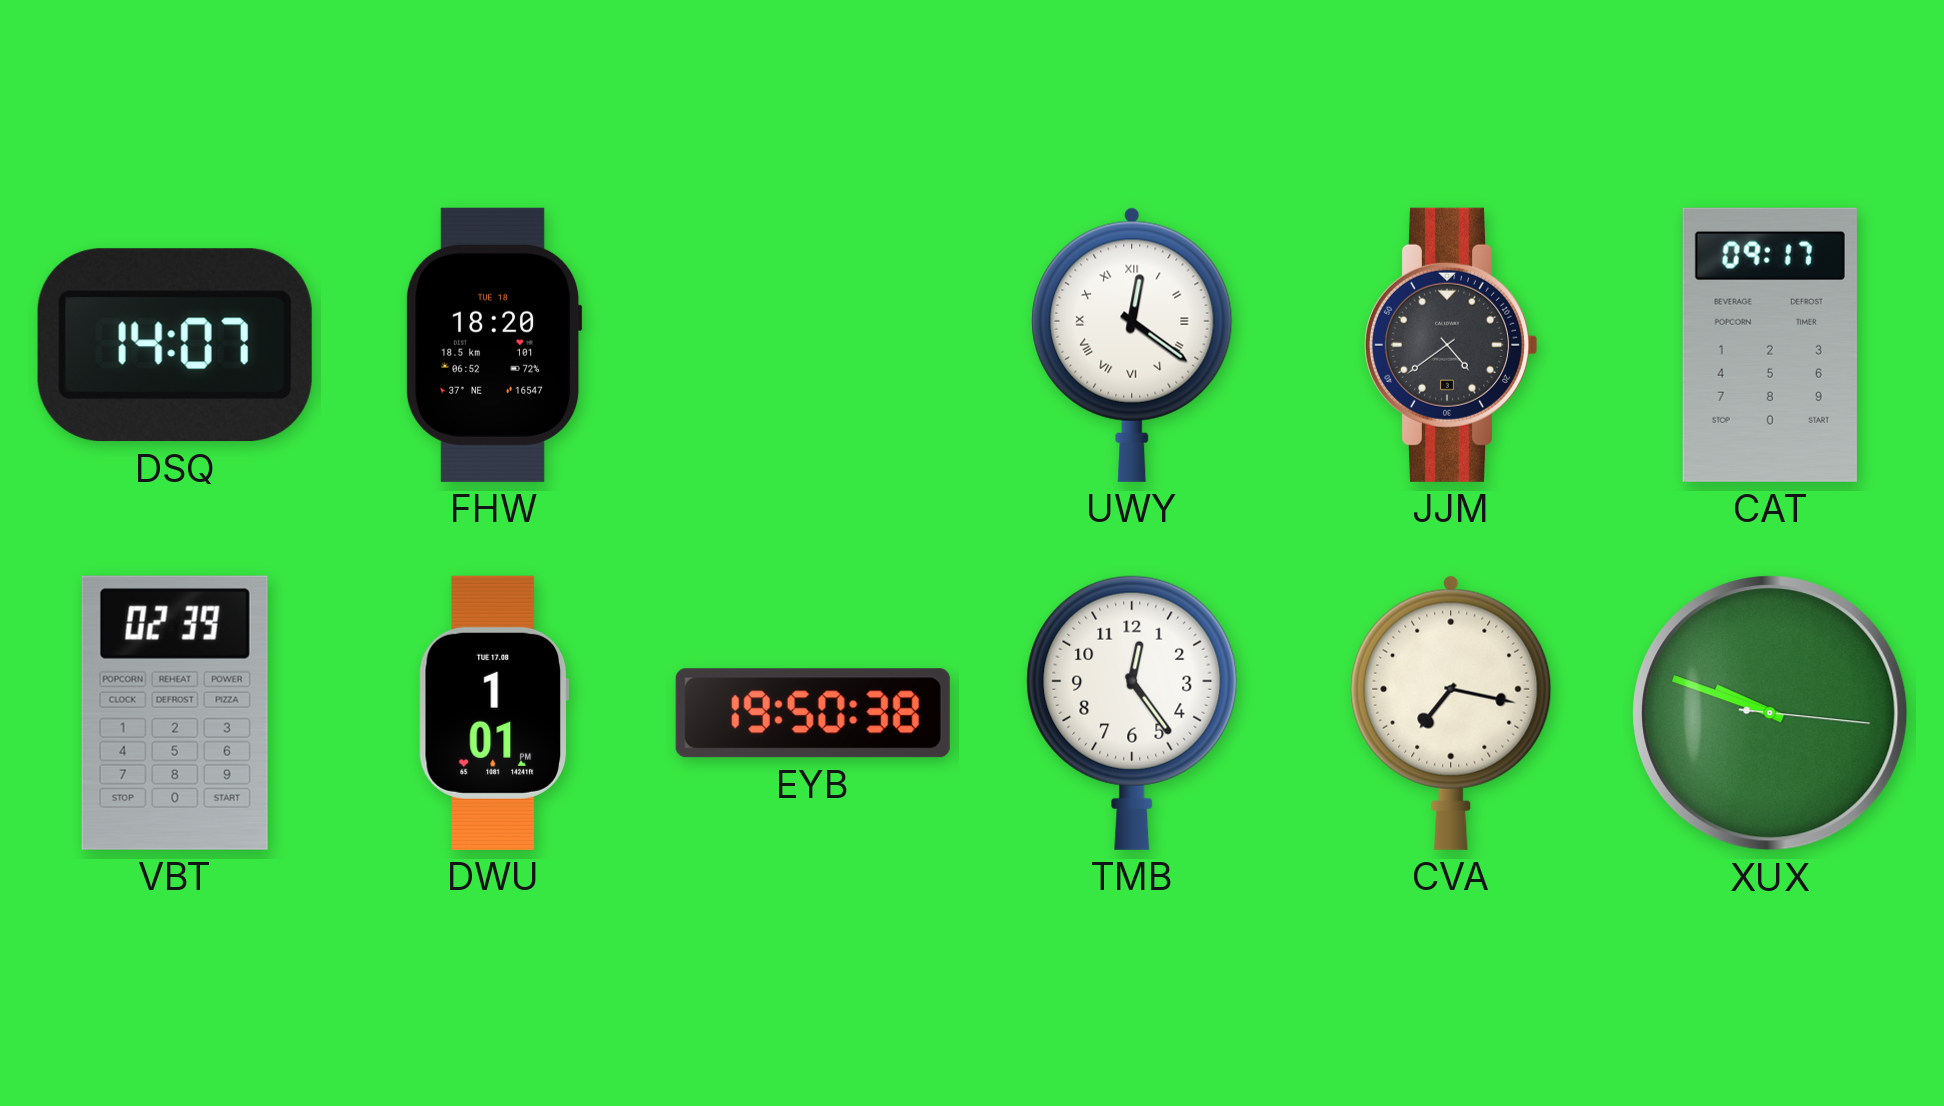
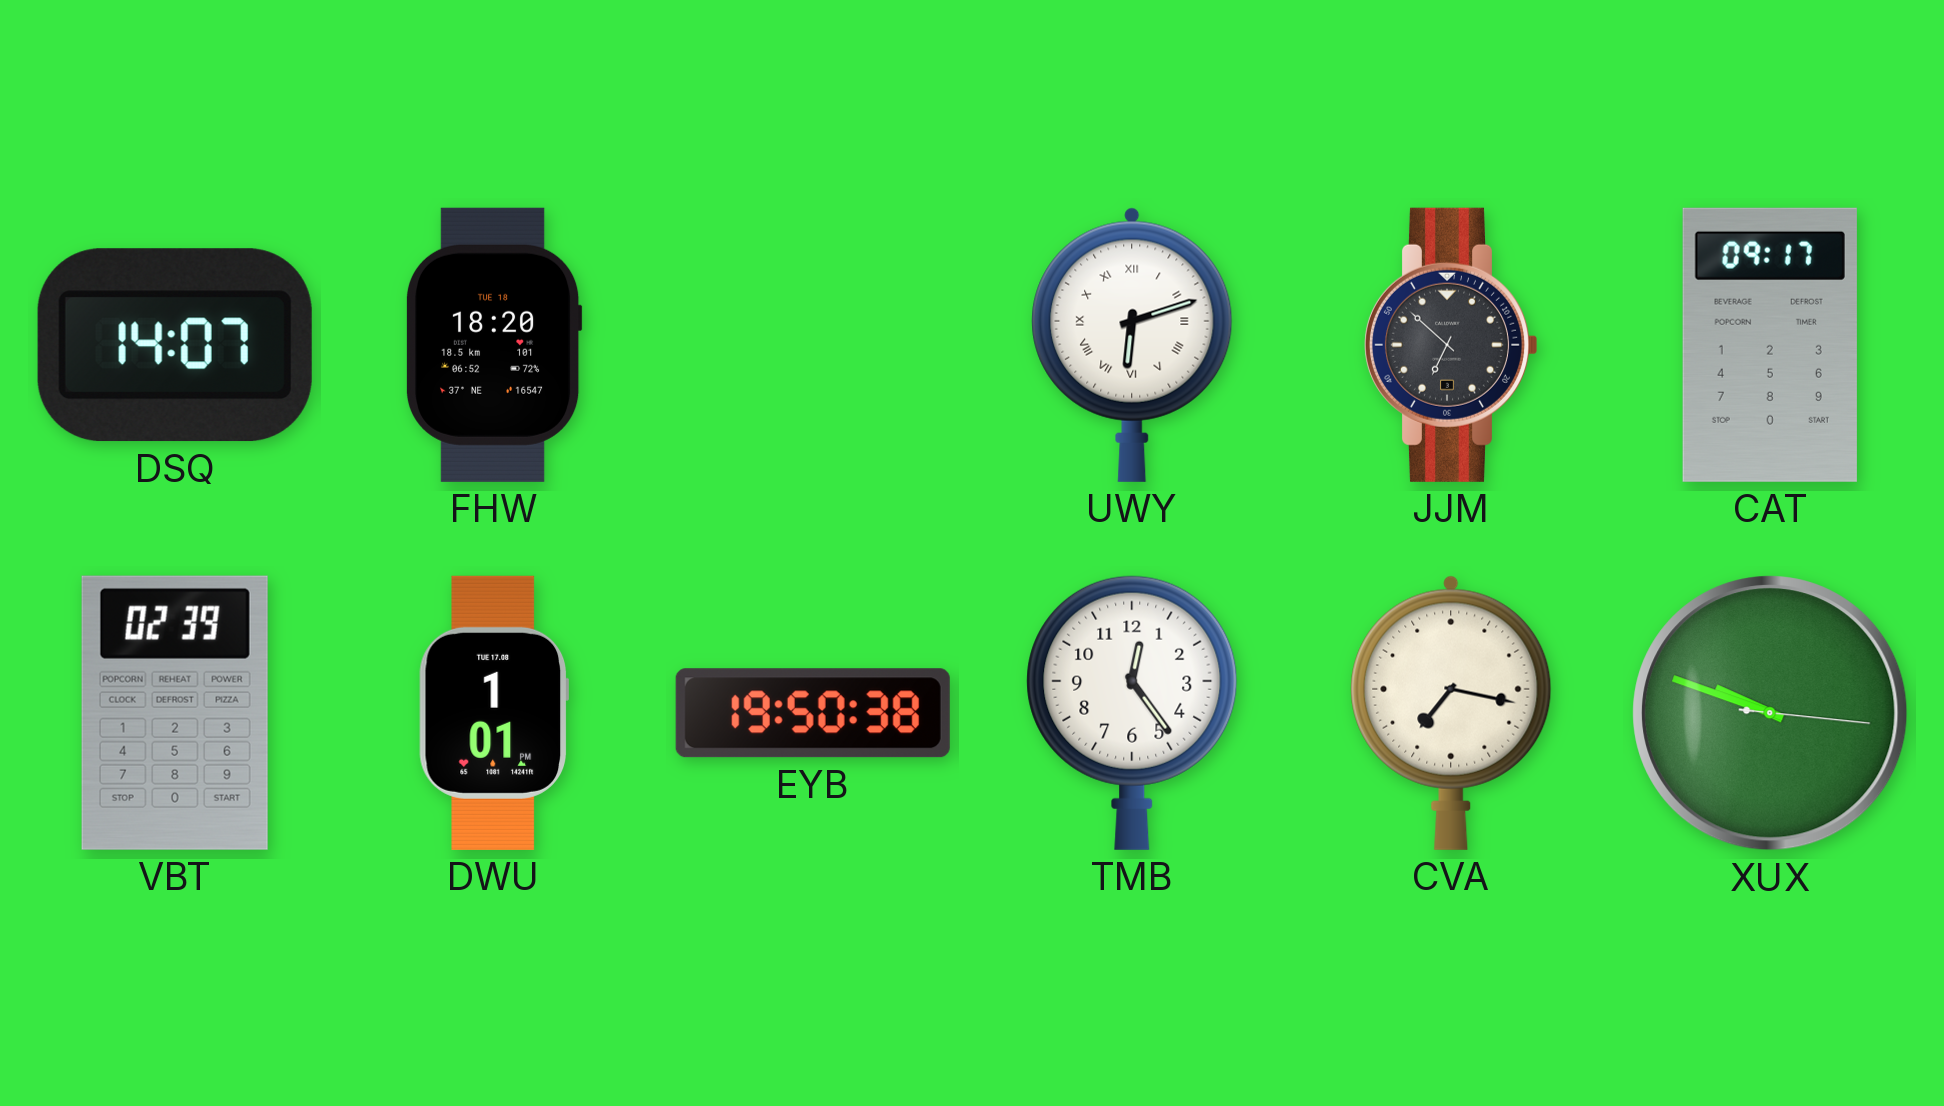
UWY: 12:21 -> 6:12 (1132, 345)
JJM: 4:39 -> 6:52 (1450, 345)
